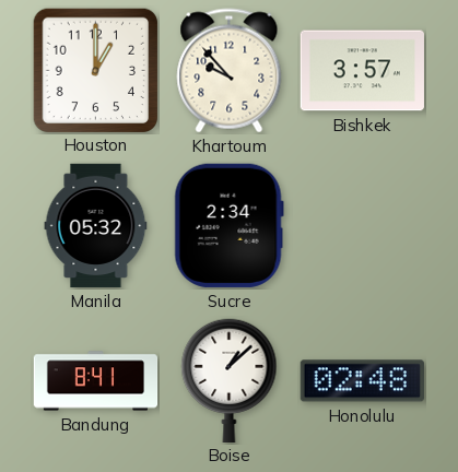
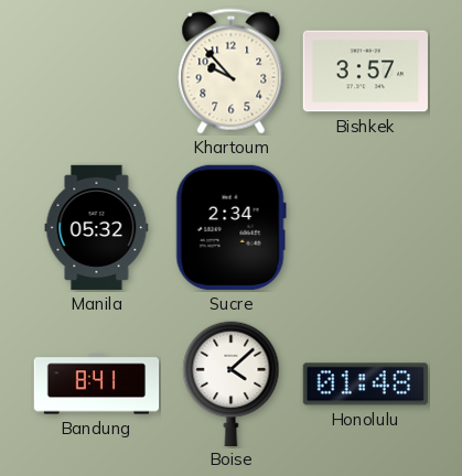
Houston: 1:00 -> none (95, 70)
Boise: 1:08 -> 4:08 (232, 383)
Honolulu: 02:48 -> 01:48 (365, 385)
